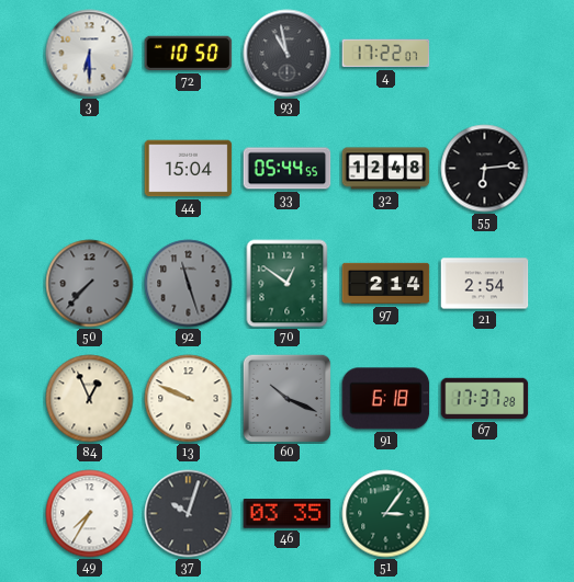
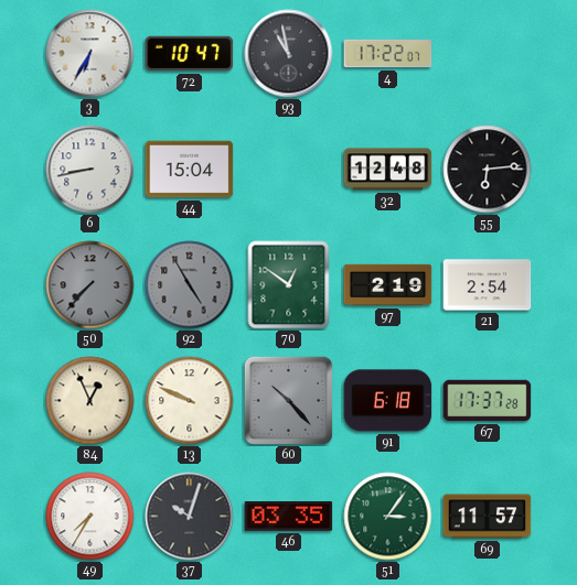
3: 6:30 -> 6:35 (90, 54)
72: 10:50 -> 10:47 (190, 54)
6: none -> 8:43 (90, 170)
33: 05:44 -> none (288, 169)
92: 11:27 -> 4:55 (190, 285)
97: 2:14 -> 2:19 (388, 285)
60: 10:19 -> 10:23 (288, 400)
69: none -> 11:57 (488, 517)
